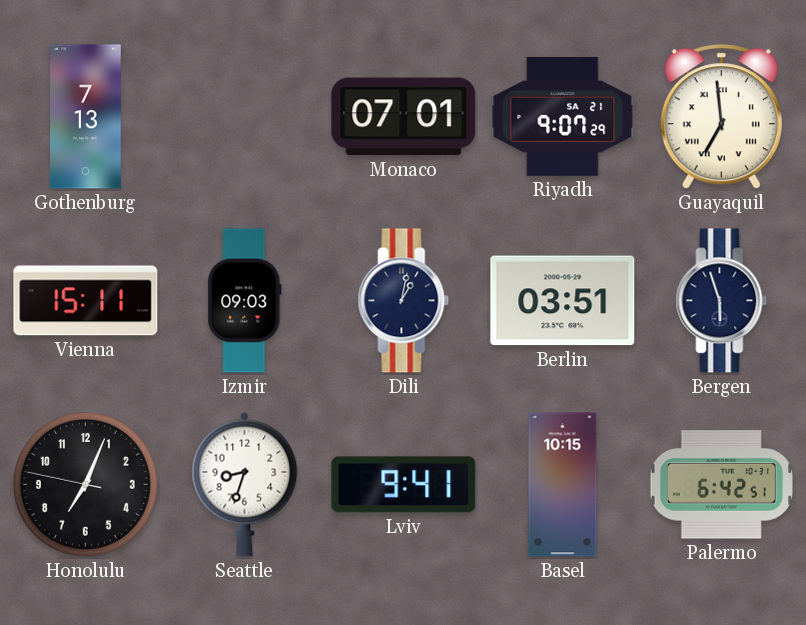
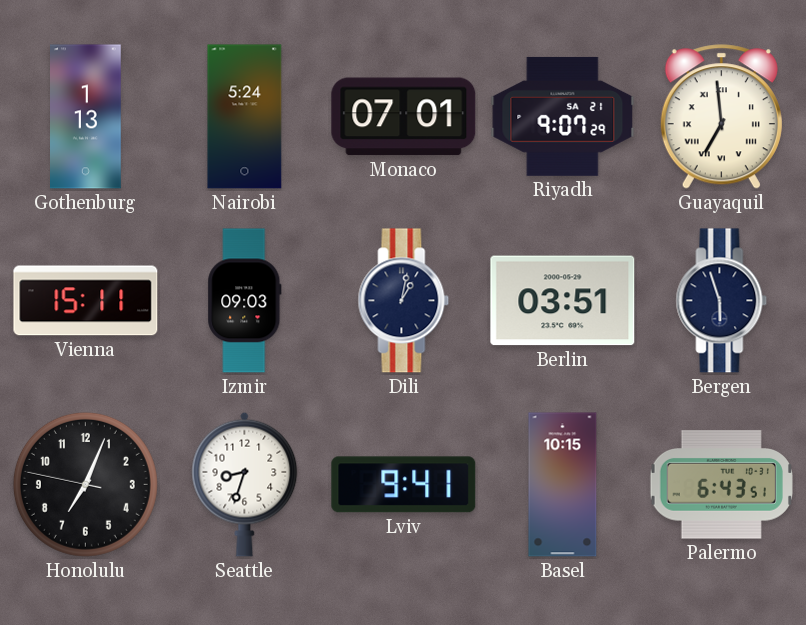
Gothenburg: 7:13 -> 1:13 (86, 117)
Nairobi: none -> 5:24 (245, 117)
Palermo: 6:42 -> 6:43 (721, 485)
